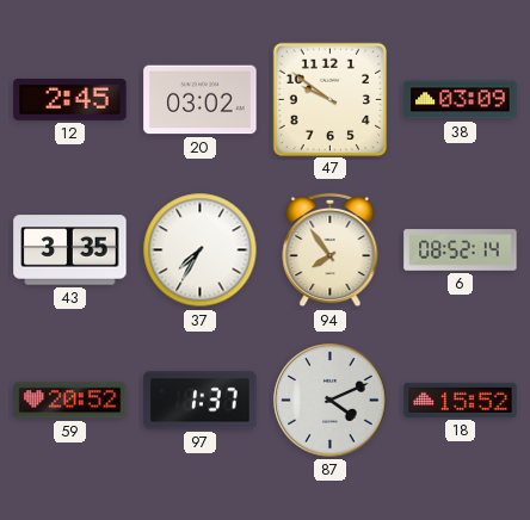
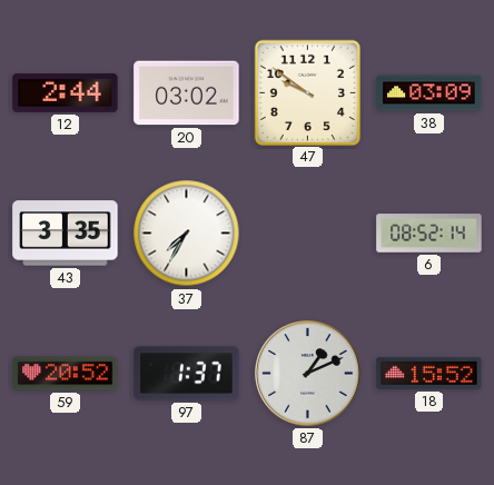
12: 2:45 -> 2:44 (66, 92)
94: 7:54 -> none (331, 250)
87: 4:11 -> 1:11 (308, 374)
